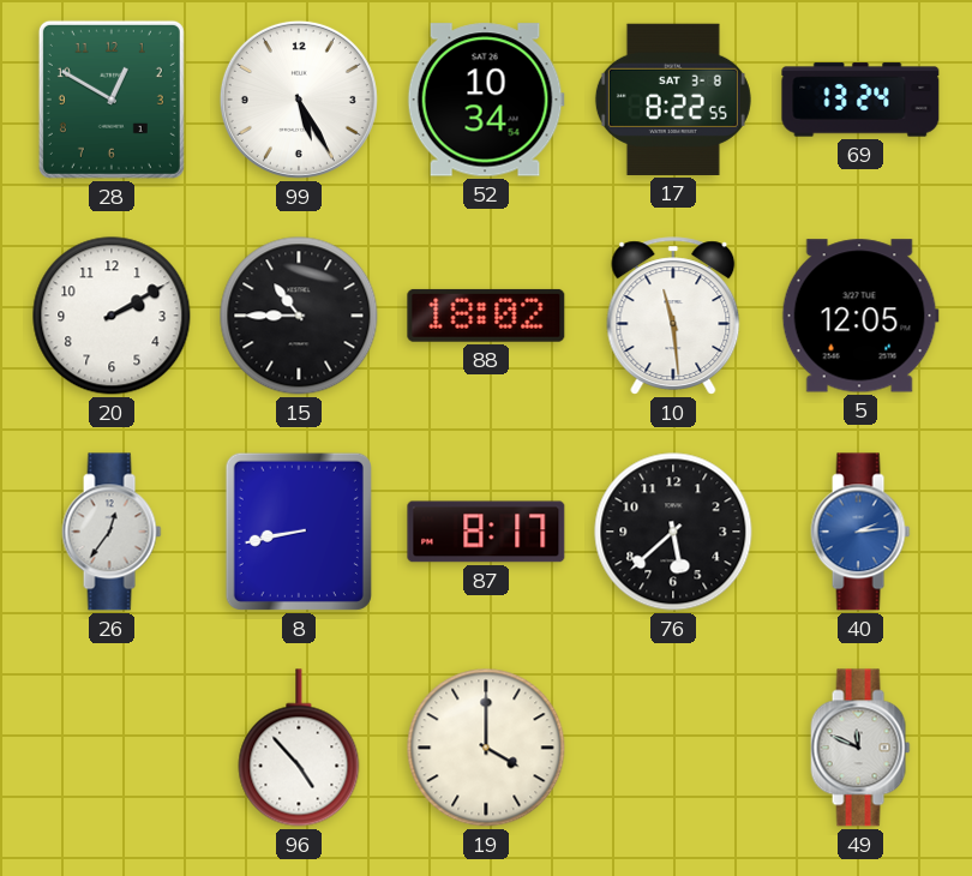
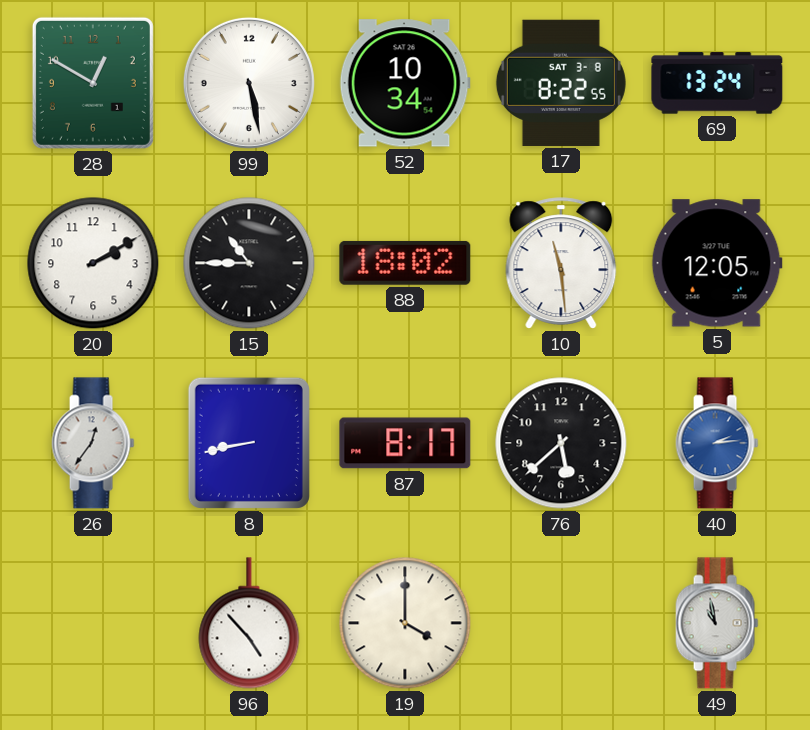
99: 5:25 -> 5:28 (249, 83)
49: 11:49 -> 10:58 (717, 623)
